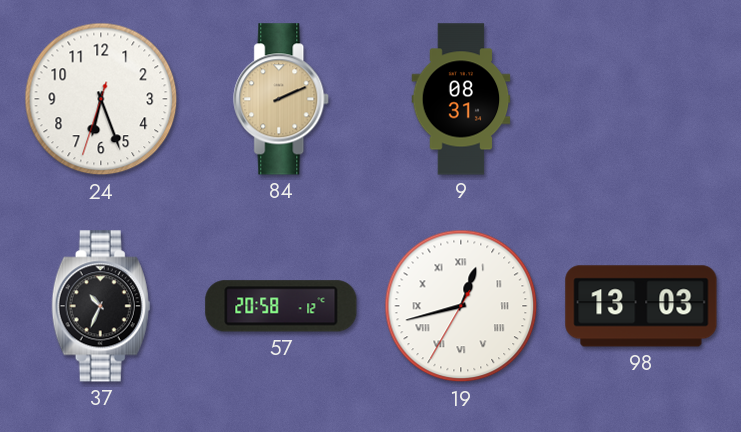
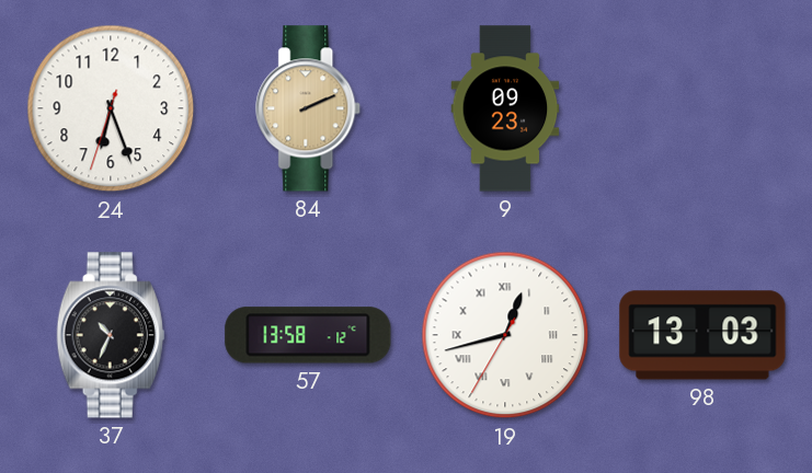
9: 08:31 -> 09:23 (505, 108)
57: 20:58 -> 13:58 (308, 335)
